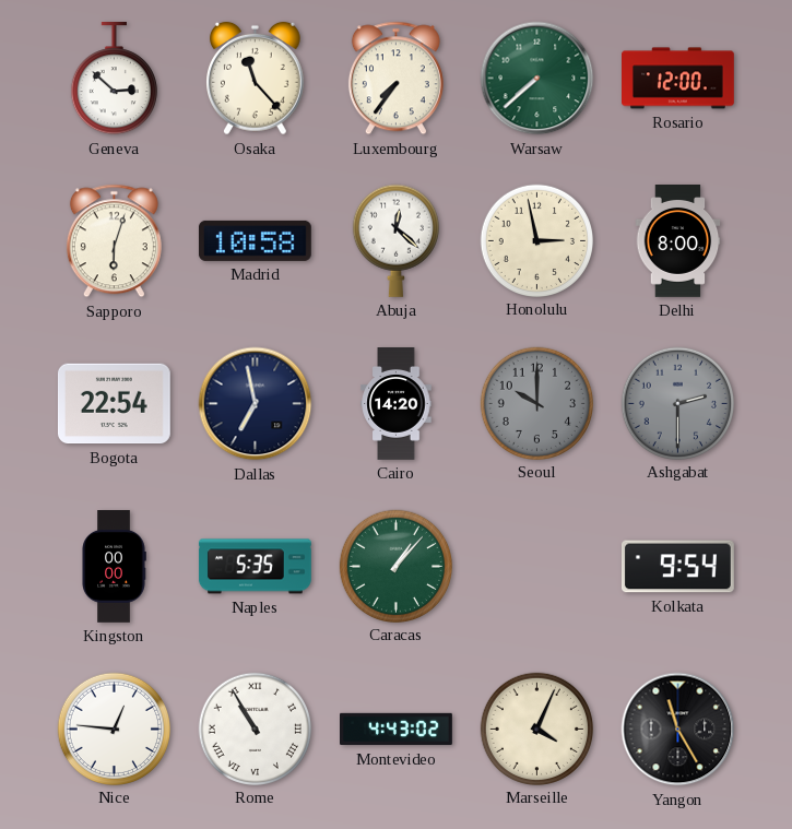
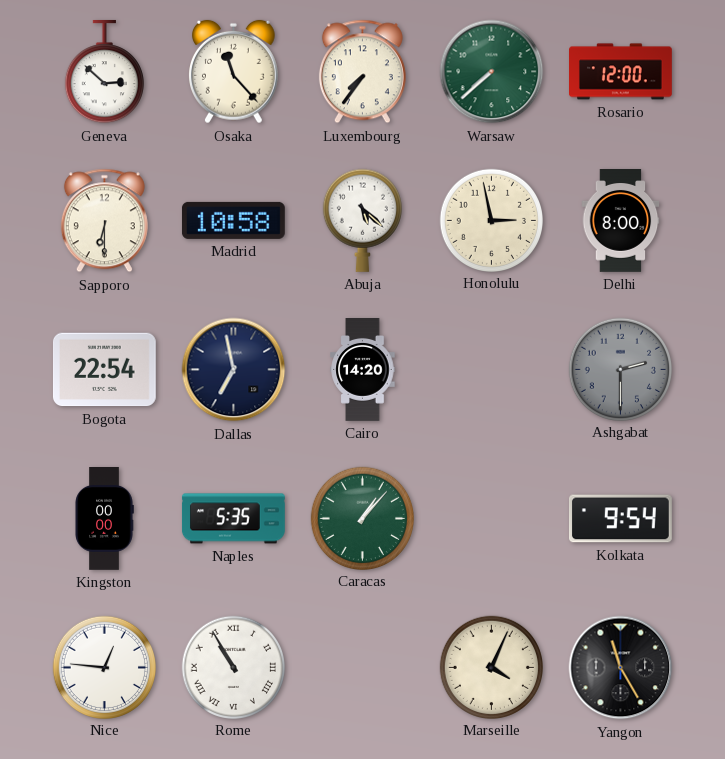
Sapporo: 6:03 -> 6:30 (104, 221)
Abuja: 12:22 -> 5:22 (362, 220)
Seoul: 10:00 -> none (536, 403)
Montevideo: 4:43 -> none (397, 730)
